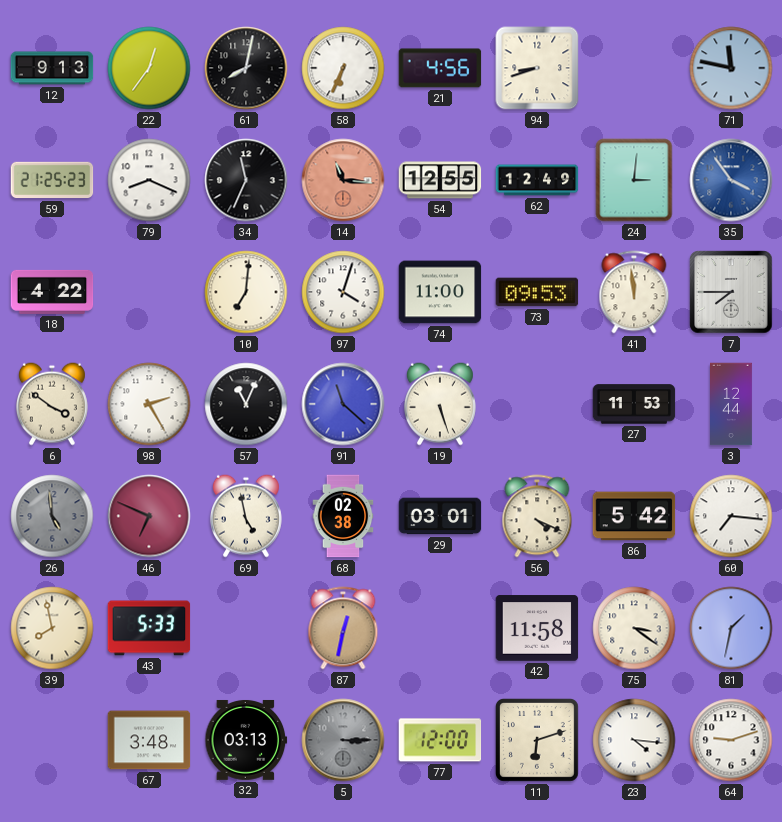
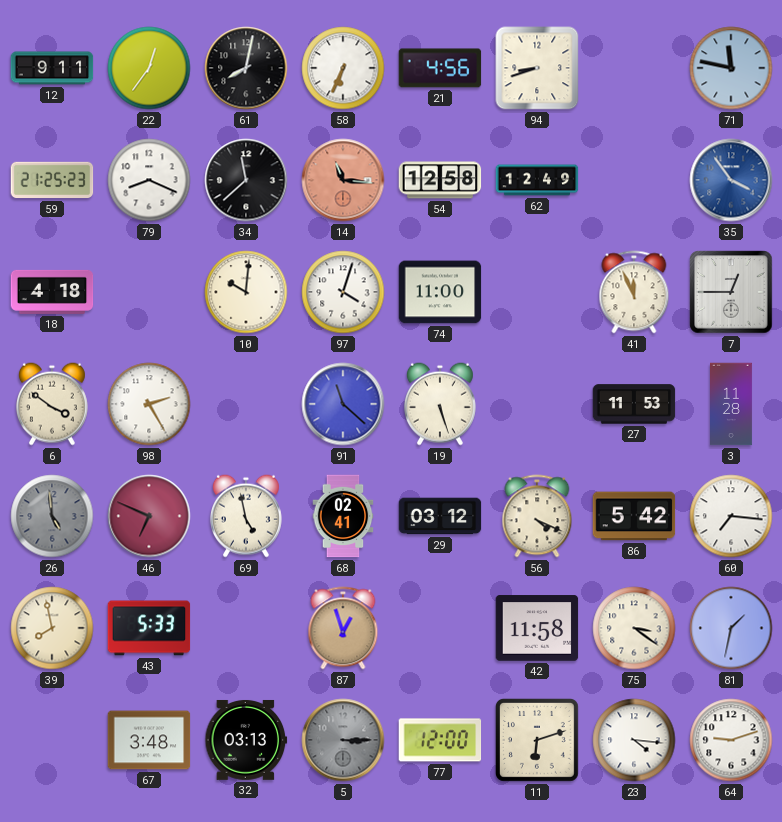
12: 9:13 -> 9:11 (52, 68)
34: 11:34 -> 11:38 (246, 180)
54: 12:55 -> 12:58 (440, 180)
24: 3:01 -> none (634, 180)
18: 4:22 -> 4:18 (52, 292)
10: 7:01 -> 10:01 (246, 292)
73: 09:53 -> none (537, 292)
41: 11:59 -> 11:56 (634, 292)
7: 7:45 -> 12:45 (731, 292)
57: 11:04 -> none (246, 404)
3: 12:44 -> 11:28 (732, 404)
68: 02:38 -> 02:41 (343, 516)
29: 03:01 -> 03:12 (440, 516)
87: 12:32 -> 12:57 (343, 628)
